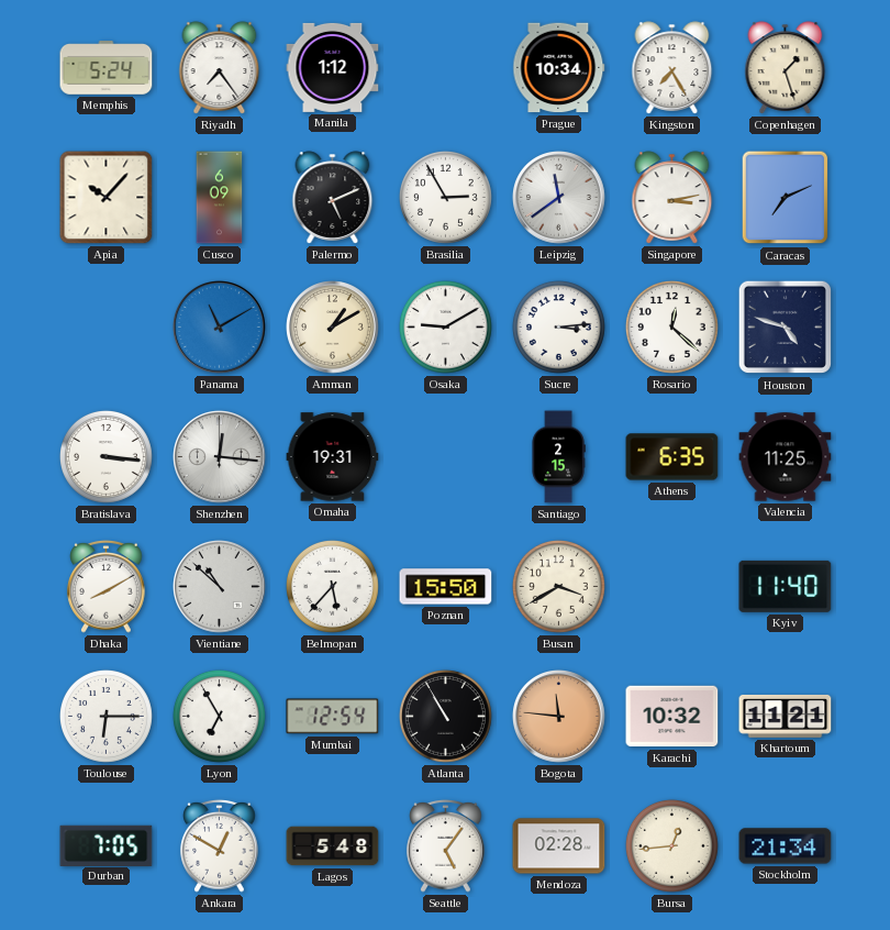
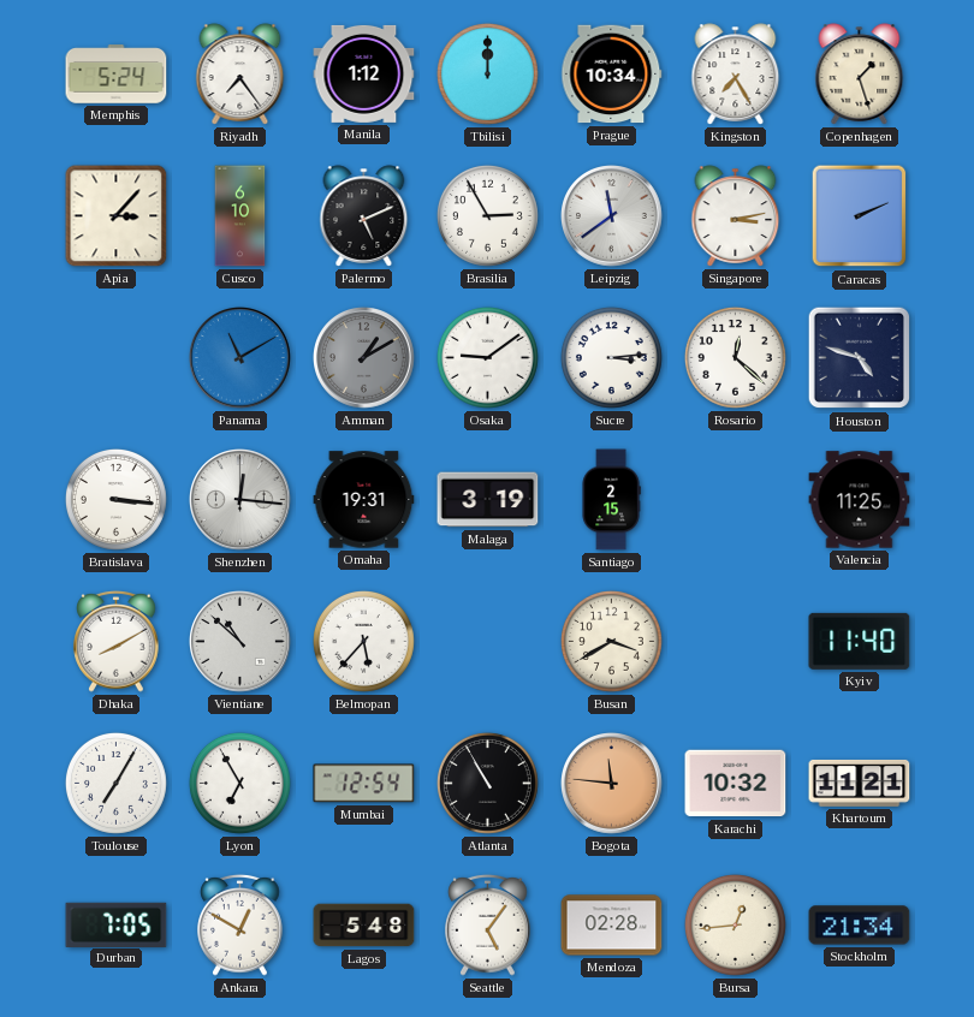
Tbilisi: none -> 12:00 (487, 73)
Apia: 10:07 -> 3:07 (117, 216)
Cusco: 6:09 -> 6:10 (240, 216)
Caracas: 7:11 -> 2:11 (860, 216)
Amman dial: cream -> grey (364, 358)
Osaka: 9:10 -> 9:09 (487, 357)
Malaga: none -> 3:19 (488, 500)
Athens: 6:35 -> none (672, 457)
Poznan: 15:50 -> none (446, 587)
Toulouse: 6:15 -> 7:05 (115, 783)
